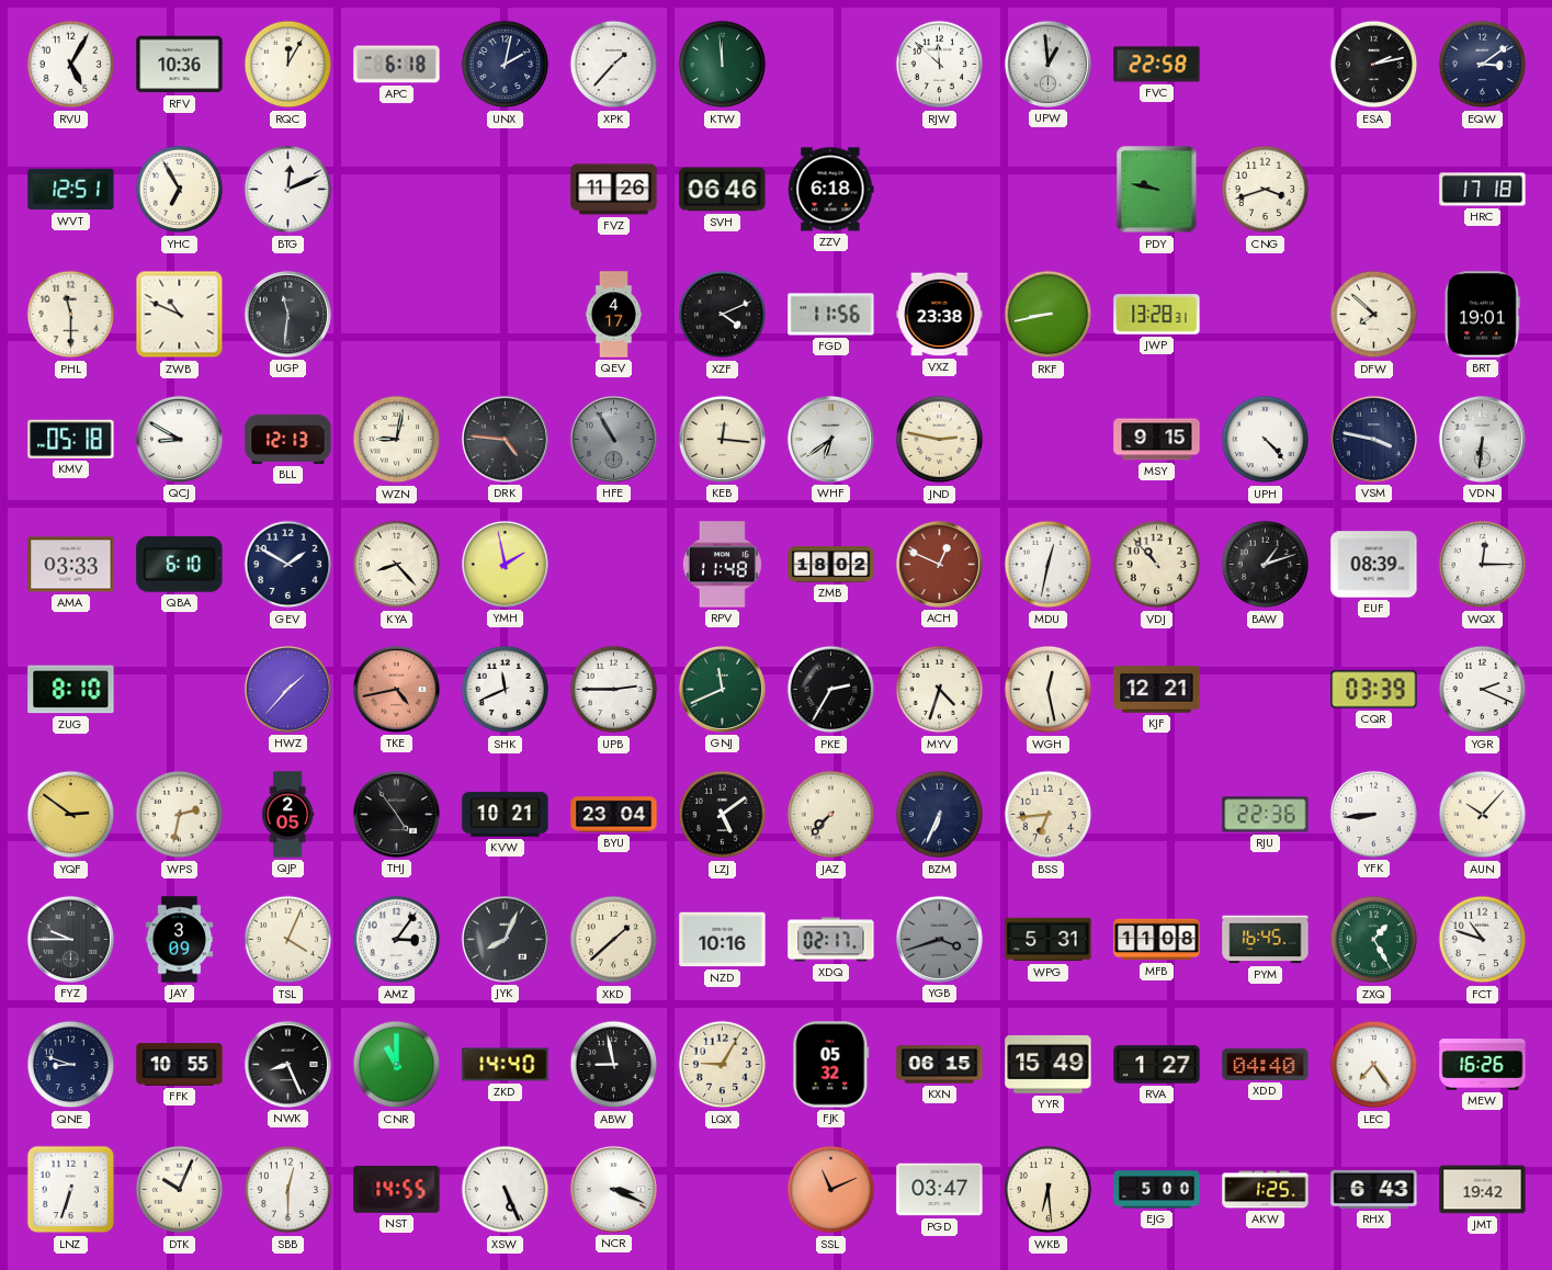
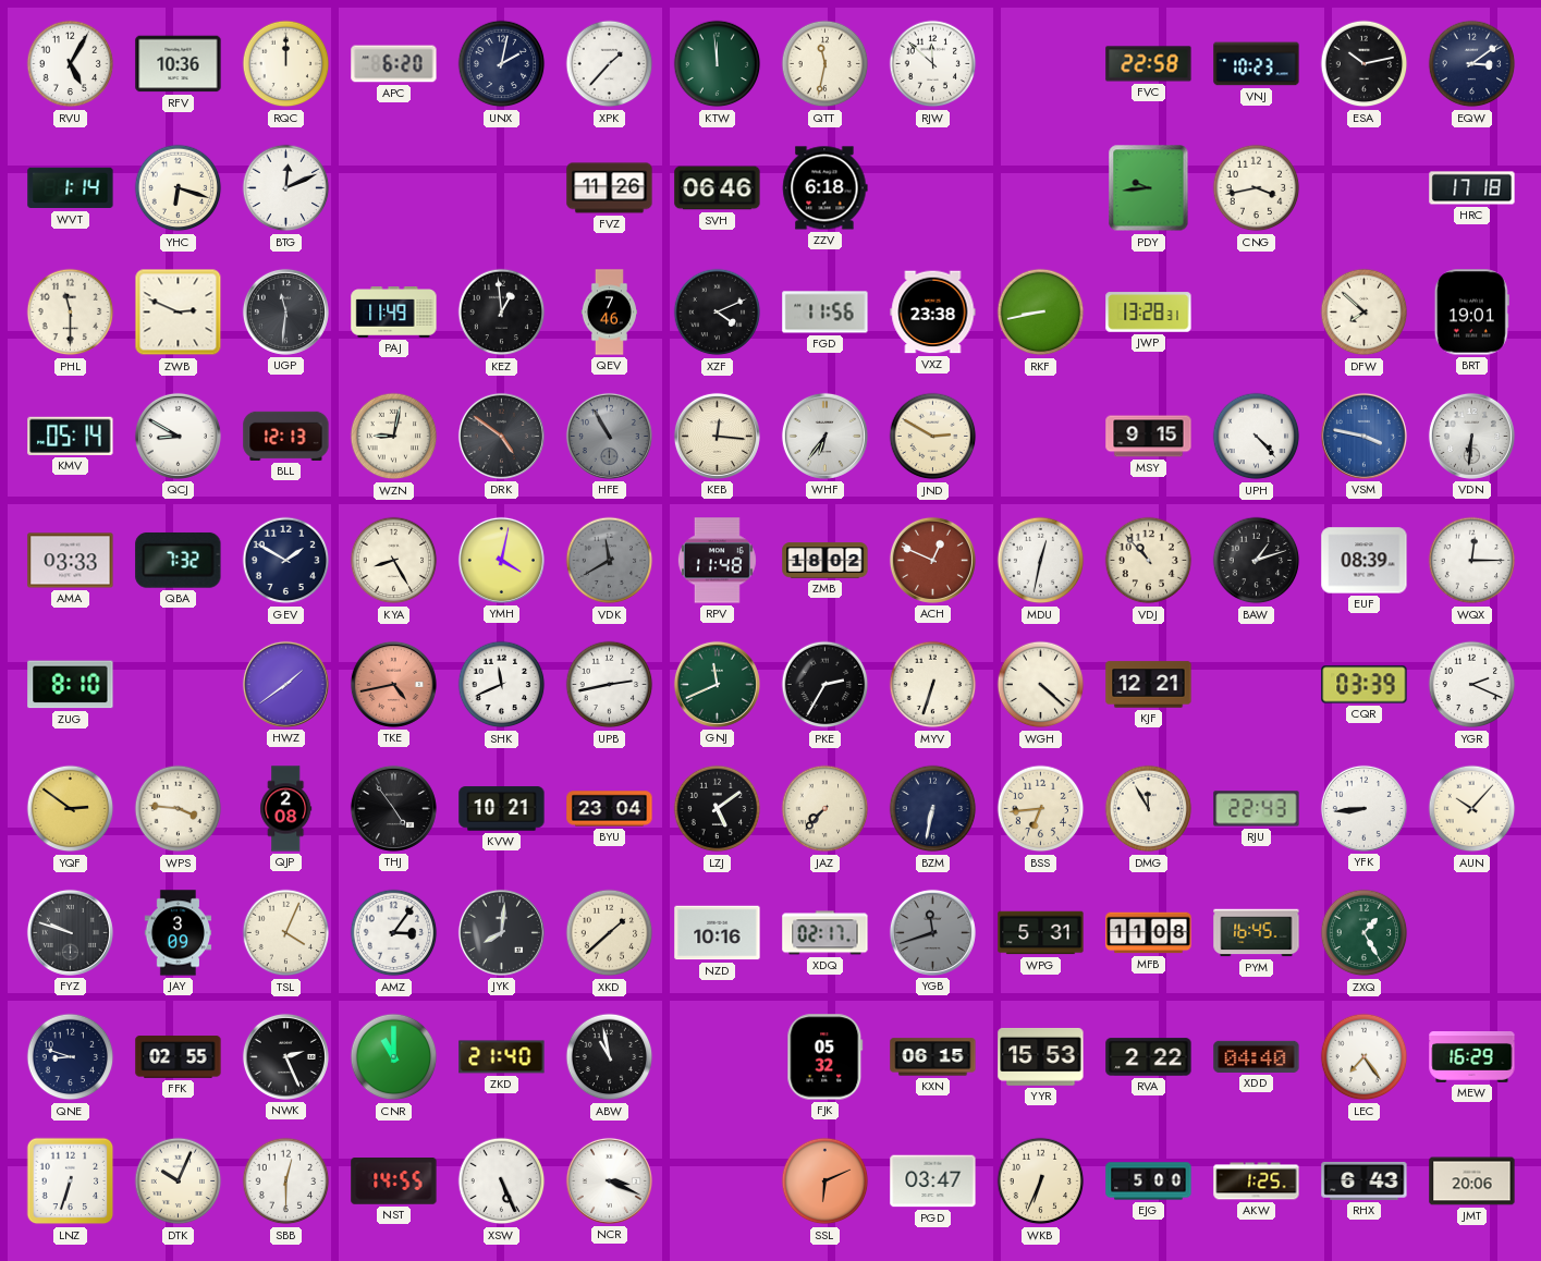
RQC: 12:05 -> 12:00 (286, 64)
APC: 6:18 -> 6:20 (394, 64)
QTT: none -> 11:32 (825, 64)
UPW: 12:59 -> none (1047, 64)
VNJ: none -> 10:23 (1257, 64)
ESA: 2:13 -> 10:13 (1365, 64)
WVT: 12:51 -> 1:14 (71, 188)
YHC: 6:55 -> 6:18 (179, 188)
PDY: 9:47 -> 9:44 (1149, 188)
CNG: 3:42 -> 3:43 (1257, 188)
ZWB: 10:49 -> 2:49 (179, 313)
PAJ: none -> 11:49 (394, 313)
KEZ: none -> 12:59 (502, 313)
QEV: 4:17 -> 7:46 (609, 313)
KMV: 05:18 -> 05:14 (71, 436)
DRK: 4:46 -> 4:51 (501, 436)
WHF: 6:39 -> 6:36 (824, 436)
JND: 2:47 -> 2:50 (933, 437)
VSM dial: navy -> blue (1363, 436)
QBA: 6:10 -> 7:32 (179, 560)
KYA: 8:23 -> 8:25 (394, 561)
YMH: 1:58 -> 4:02 (501, 560)
VDK: none -> 11:40 (610, 561)
HWZ: 1:37 -> 1:39 (285, 684)
UPB: 2:45 -> 2:43 (610, 685)
MYV: 4:33 -> 6:33 (933, 685)
WGH: 12:28 -> 4:22 (1041, 685)
WPS: 2:32 -> 3:46 (179, 809)
QJP: 2:05 -> 2:08 (286, 809)
BZM: 6:34 -> 6:32 (933, 809)
DMG: none -> 11:55 (1149, 809)
RJU: 22:36 -> 22:43 (1257, 809)
FYZ: 9:45 -> 9:48 (70, 932)
JYK: 8:04 -> 8:01 (501, 932)
YGB: 3:42 -> 11:42 (932, 932)
FCT: 10:48 -> none (1483, 940)
FFK: 10:55 -> 02:55 (179, 1057)
NWK: 8:26 -> 2:26 (285, 1056)
ZKD: 14:40 -> 21:40 (502, 1057)
ABW: 8:58 -> 10:58 (610, 1057)
LQX: 9:05 -> none (723, 1065)
YYR: 15:49 -> 15:53 (1041, 1056)
RVA: 1:27 -> 2:22 (1149, 1057)
MEW: 16:26 -> 16:29 (1472, 1057)
SSL: 11:11 -> 6:11 (825, 1182)
WKB: 6:29 -> 6:34 (1041, 1182)
JMT: 19:42 -> 20:06 (1472, 1182)
